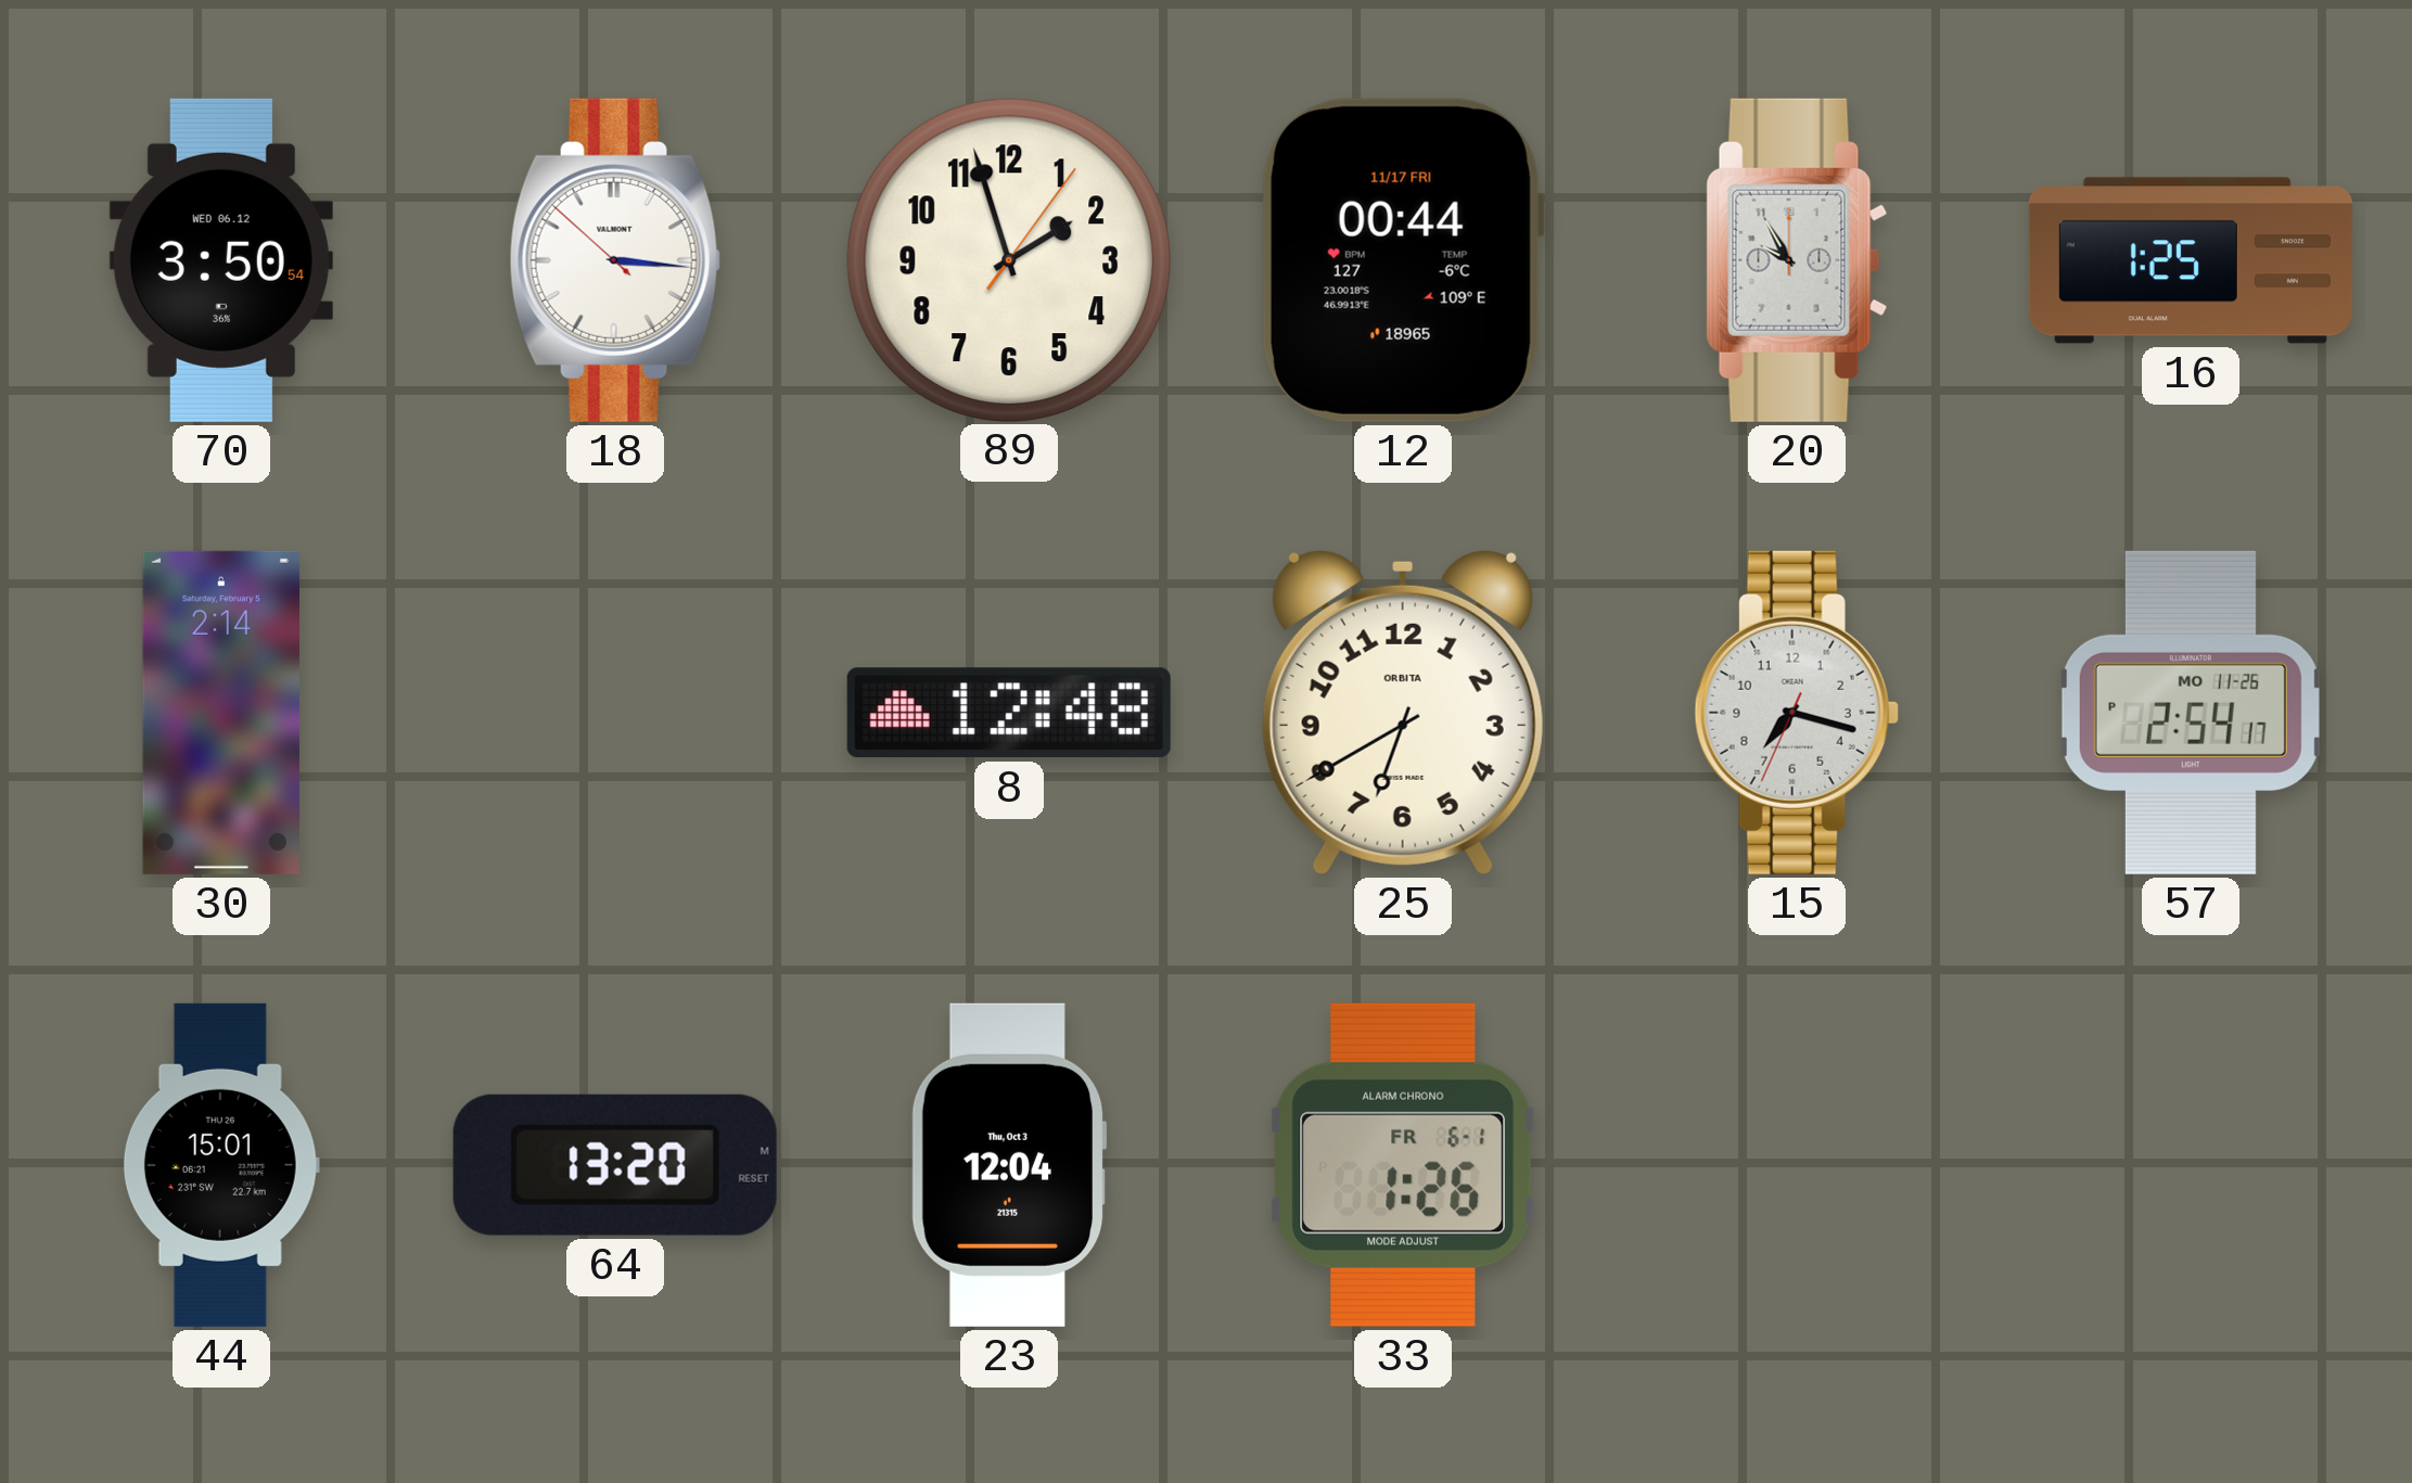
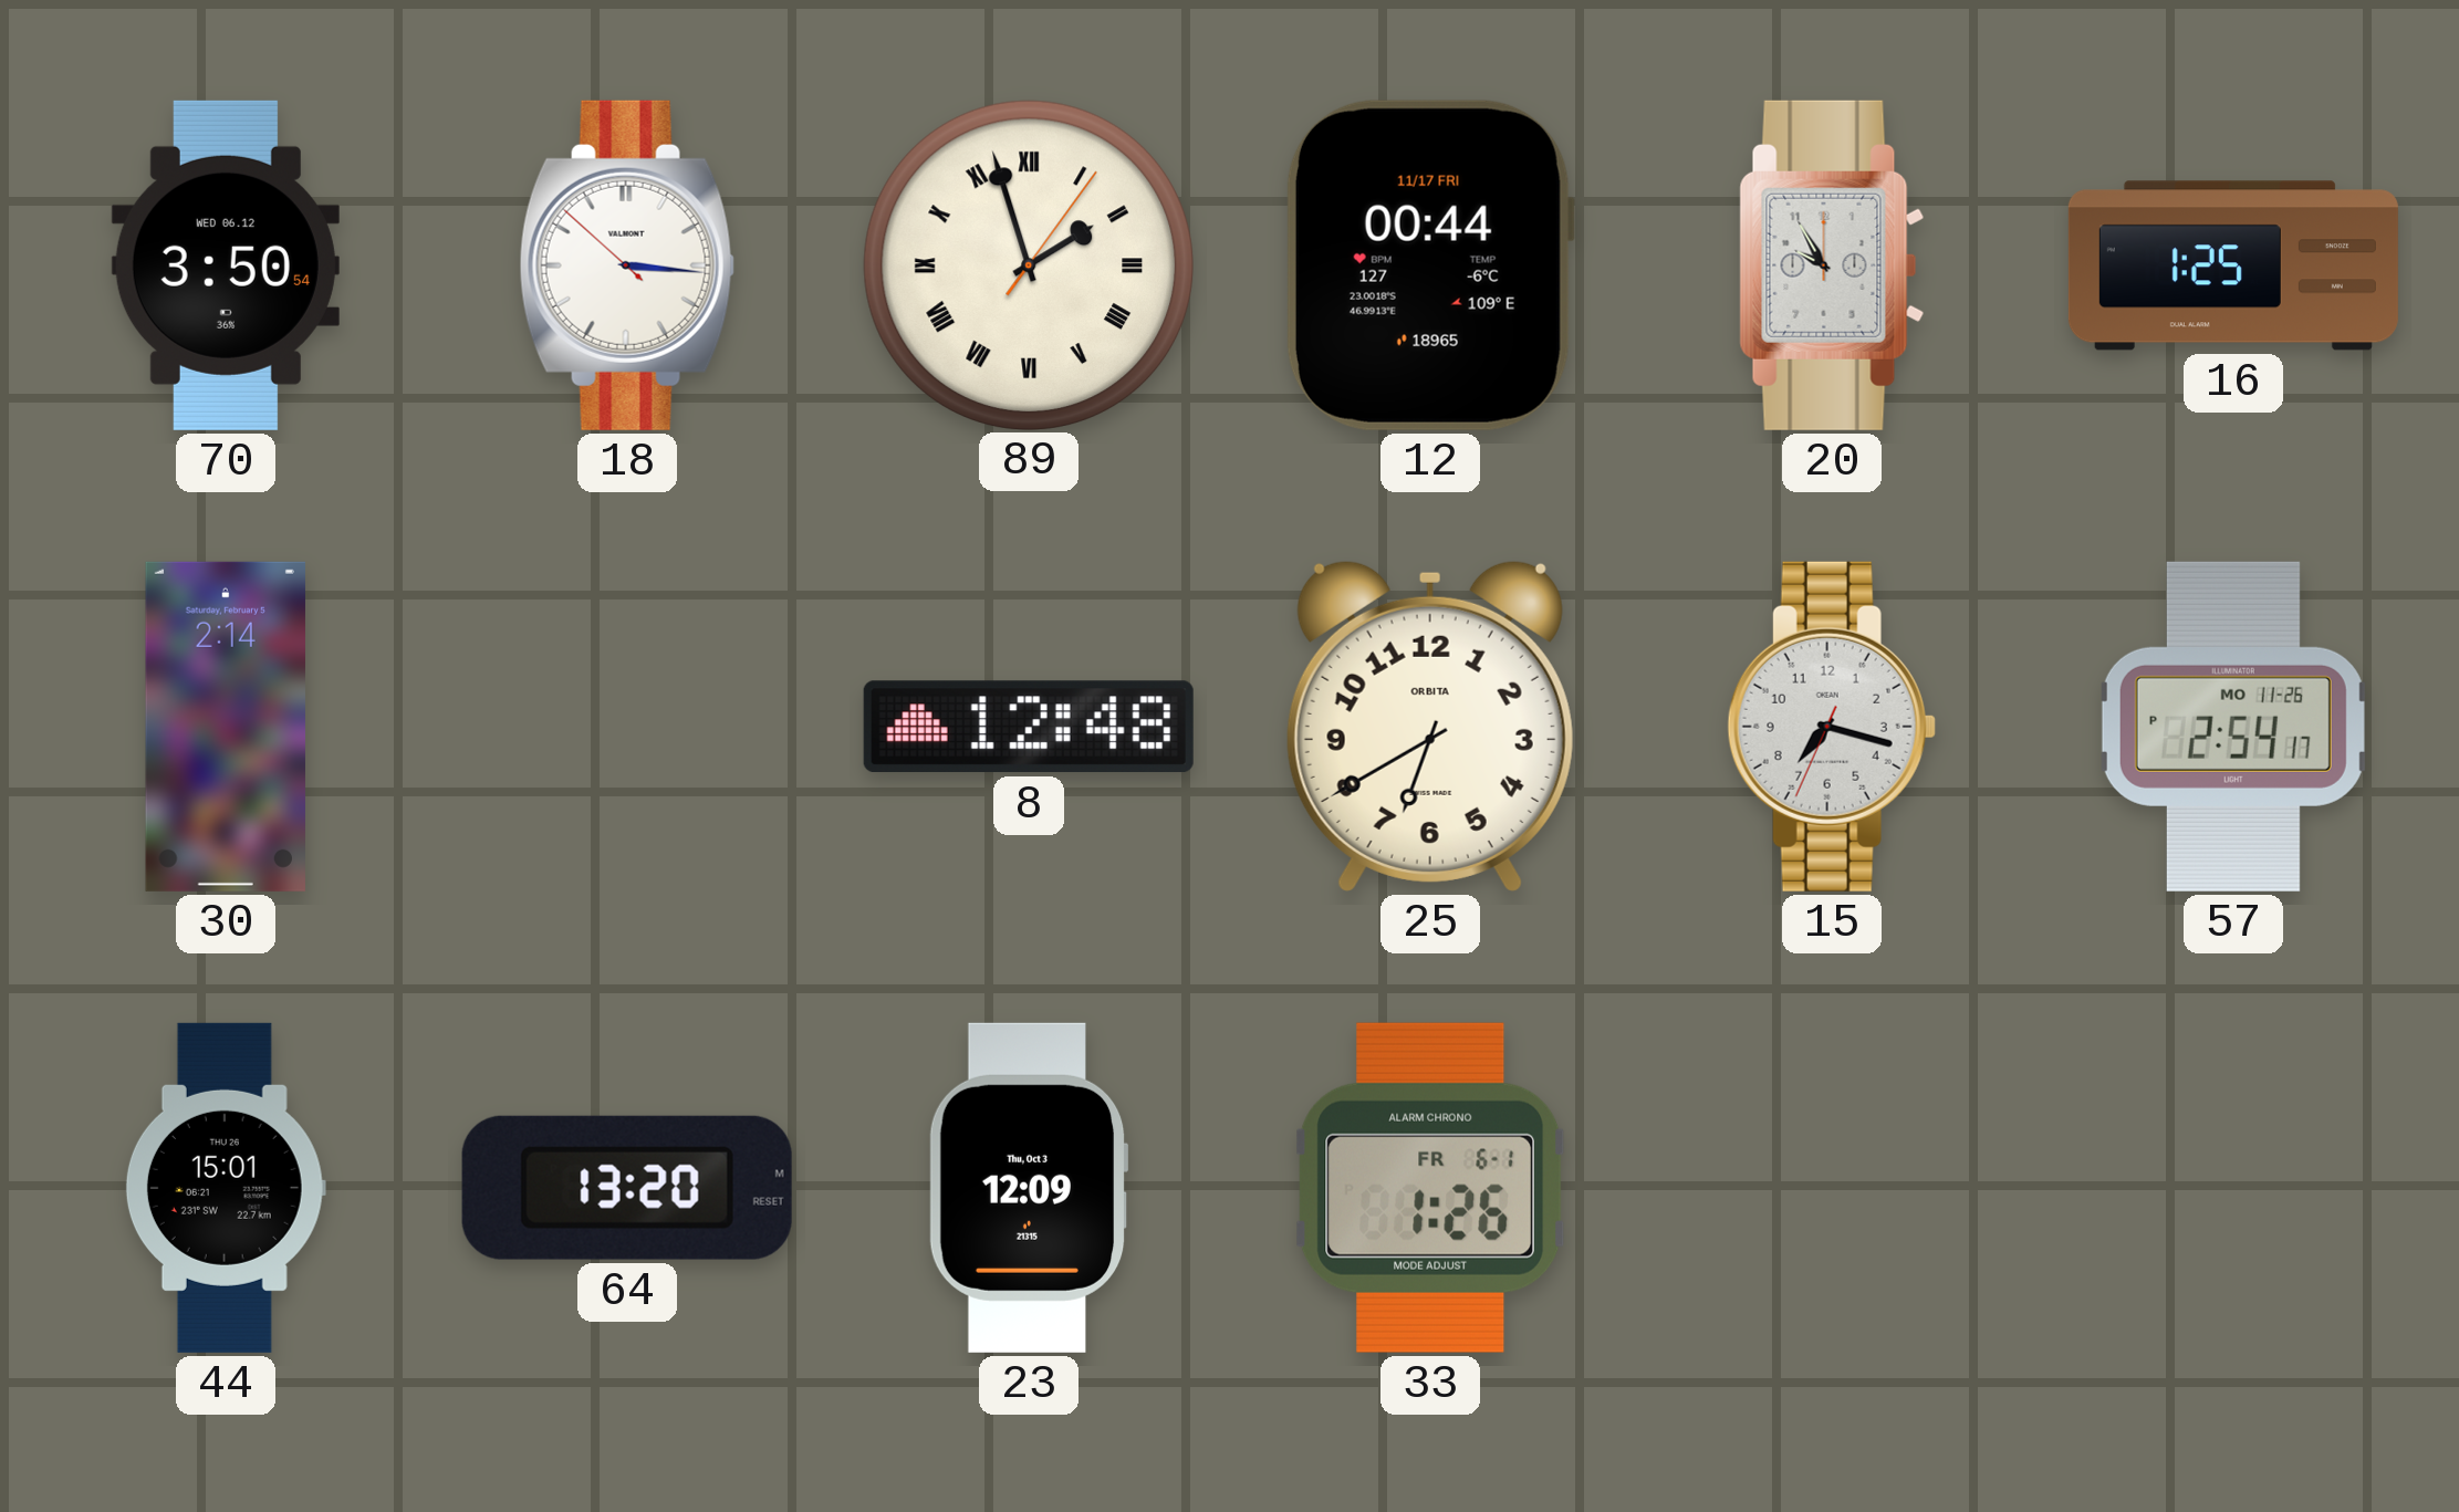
89 numerals: Arabic -> Roman (1028, 264)
23: 12:04 -> 12:09 (1029, 1188)
